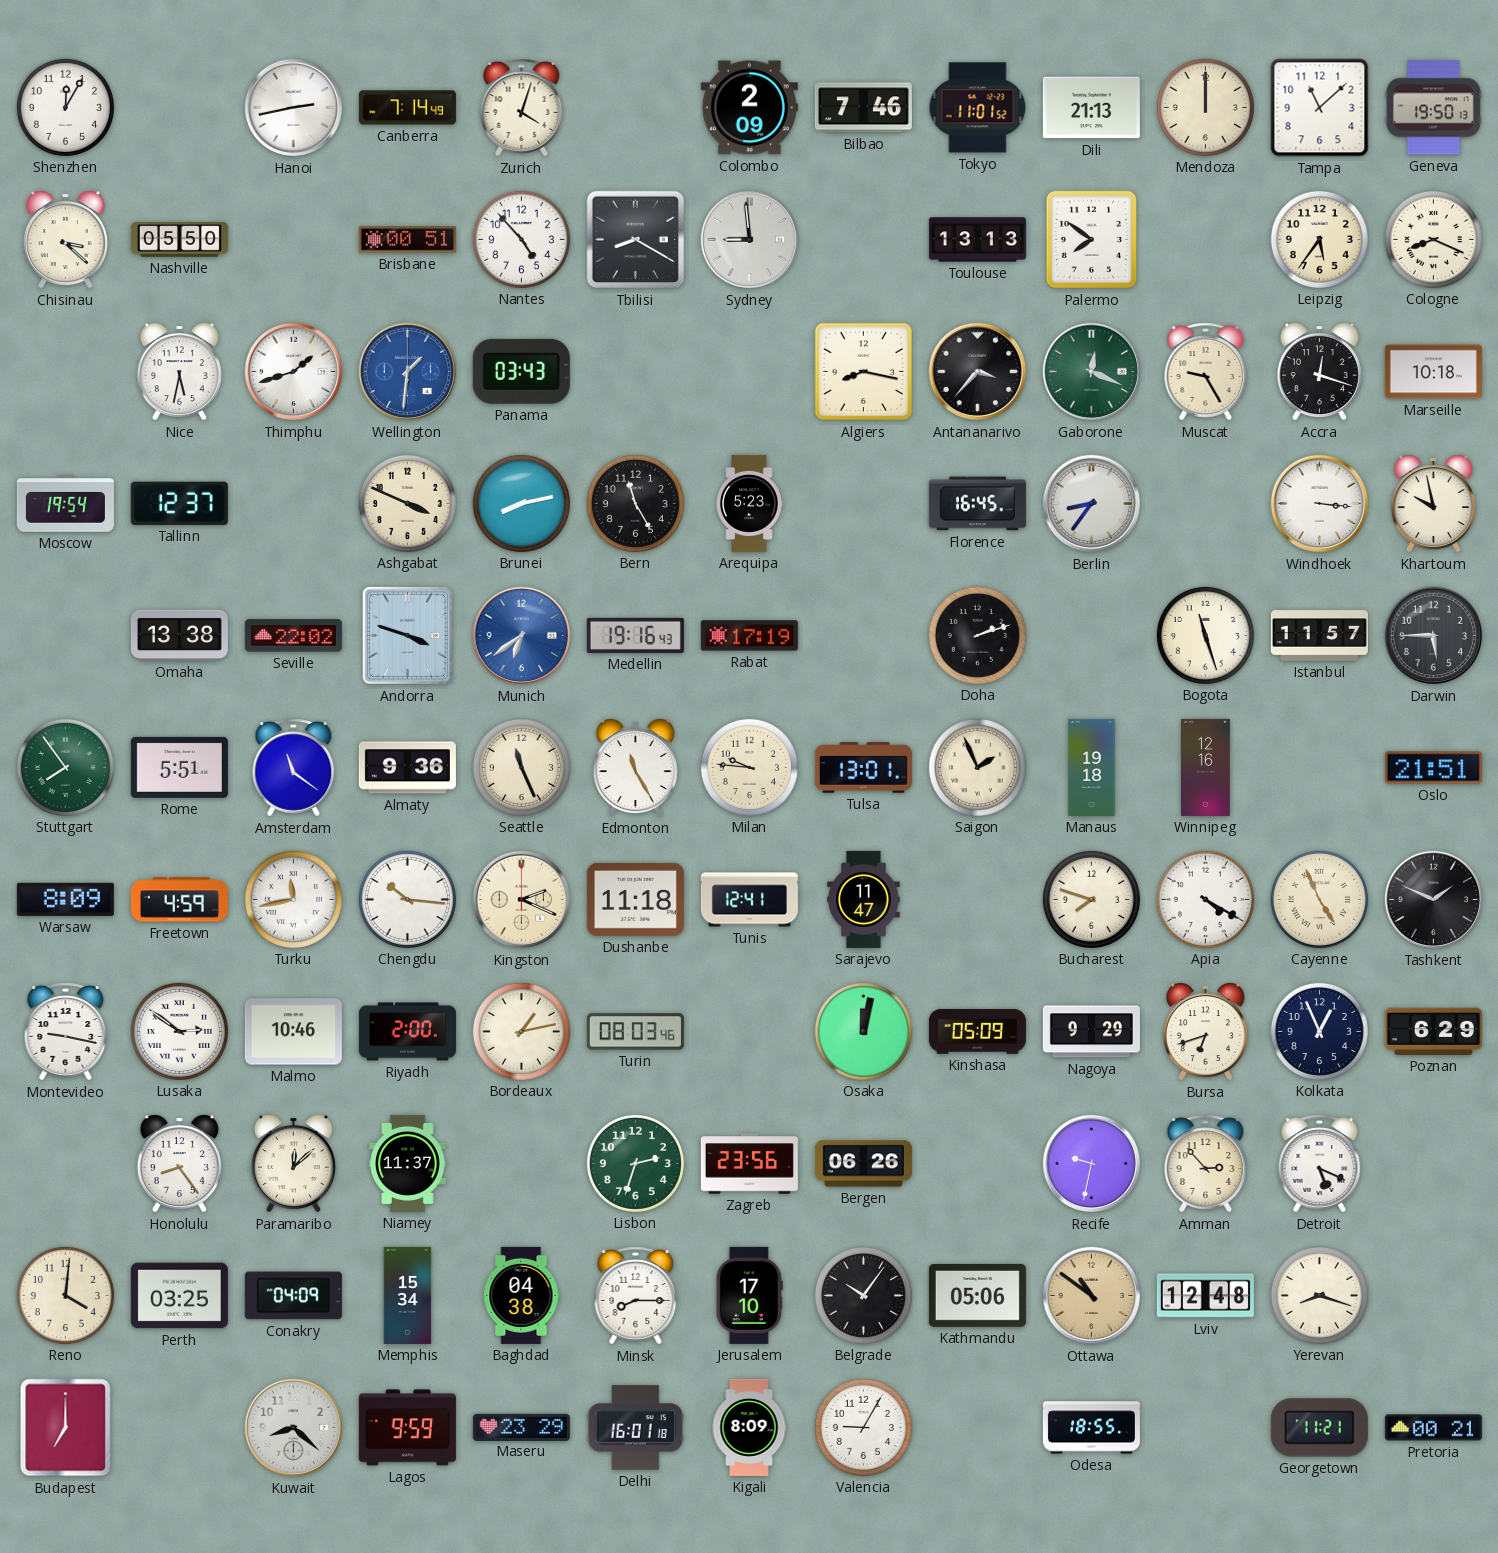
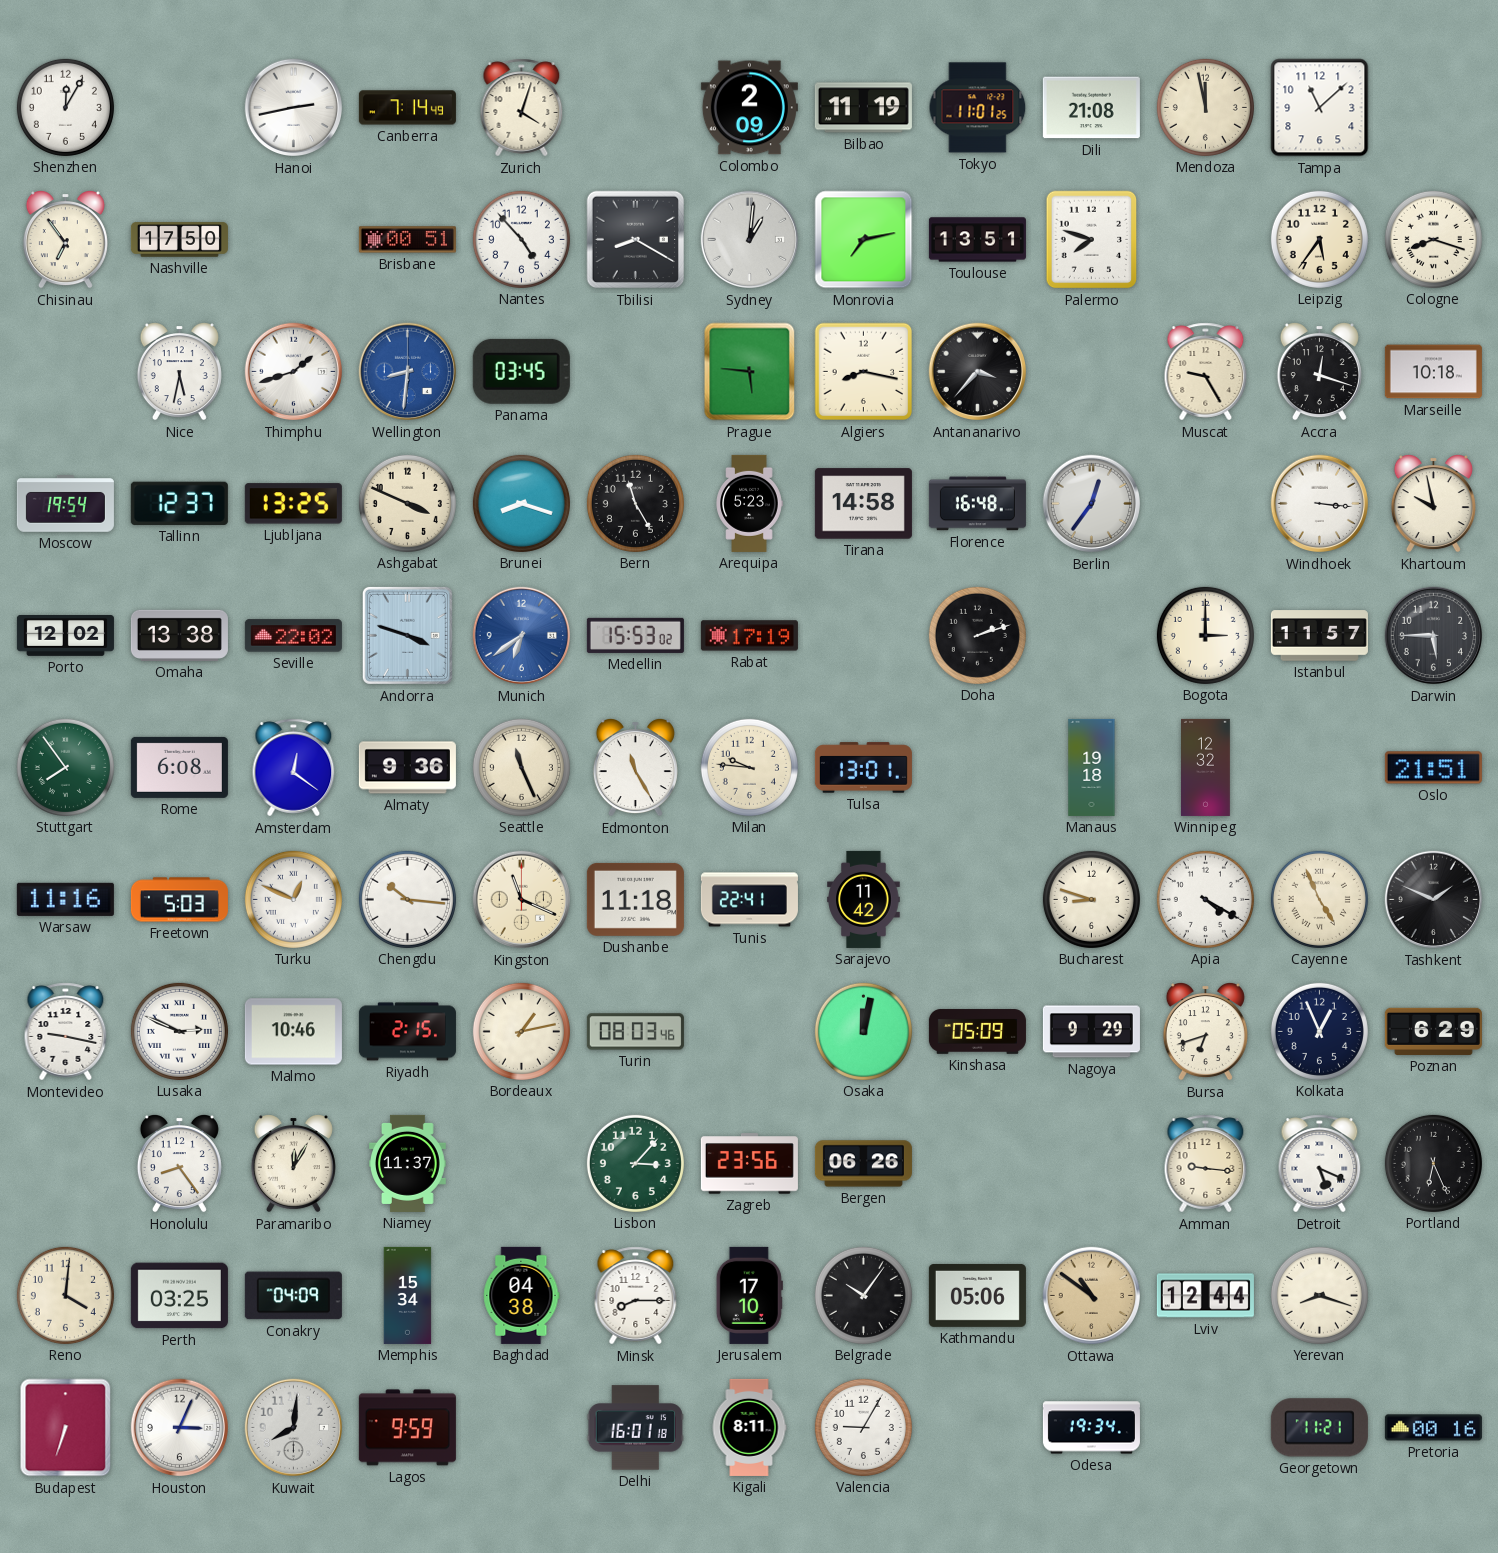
Bilbao: 7:46 -> 11:19 (863, 108)
Tokyo: 11:01:52 -> 11:01:25 (978, 108)
Dili: 21:13 -> 21:08 (1091, 108)
Mendoza: 12:00 -> 11:58 (1205, 107)
Geneva: 19:50 -> none (1433, 108)
Chisinau: 3:22 -> 6:54 (65, 240)
Nashville: 05:50 -> 17:50 (179, 240)
Sydney: 8:59 -> 1:01 (750, 240)
Monrovia: none -> 7:13 (864, 240)
Toulouse: 13:13 -> 13:51 (977, 240)
Palermo: 7:51 -> 7:48 (1092, 240)
Cologne: 8:19 -> 8:18 (1433, 239)
Wellington: 1:31 -> 8:31 (408, 372)
Panama: 03:43 -> 03:45 (521, 371)
Prague: none -> 5:46 (750, 372)
Gaborone: 12:19 -> none (1092, 372)
Ljubljana: none -> 13:25 (293, 504)
Brunei: 8:13 -> 8:18 (521, 503)
Tirana: none -> 14:58 (863, 504)
Florence: 16:45 -> 16:48 (977, 504)
Berlin: 8:36 -> 12:36 (1092, 504)
Porto: none -> 12:02 (65, 636)
Medellin: 19:16 -> 15:53 (635, 635)
Bogota: 11:27 -> 3:00 (1205, 635)
Rome: 5:51 -> 6:08 (179, 767)
Amsterdam: 11:21 -> 12:21 (294, 768)
Saigon: 1:56 -> none (977, 767)
Winnipeg: 12:16 -> 12:32 (1206, 767)
Warsaw: 8:09 -> 11:16 (65, 899)
Freetown: 4:59 -> 5:03 (179, 900)
Turku: 11:43 -> 12:49 (293, 899)
Kingston: 2:19 -> 11:19 (522, 900)
Tunis: 12:41 -> 22:41 (749, 900)
Sarajevo: 11:47 -> 11:42 (864, 899)
Bucharest: 7:48 -> 8:48 (1091, 899)
Lusaka: 2:51 -> 2:49 (179, 1031)
Riyadh: 2:00 -> 2:15 (407, 1032)
Paramaribo: 12:08 -> 12:05 (293, 1164)
Lisbon: 2:33 -> 3:07 (635, 1163)
Recife: 9:32 -> none (1092, 1164)
Amman: 2:53 -> 9:16 (1206, 1164)
Portland: none -> 6:26 (1433, 1163)
Lviv: 12:48 -> 12:44 (1205, 1296)
Budapest: 7:00 -> 6:33 (66, 1428)
Houston: none -> 3:04 (180, 1428)
Kuwait: 8:22 -> 8:01 (294, 1428)
Maseru: 23:29 -> none (521, 1427)
Kigali: 8:09 -> 8:11 (749, 1427)
Odesa: 18:55 -> 19:34 (1091, 1428)
Pretoria: 00:21 -> 00:16 (1433, 1428)
